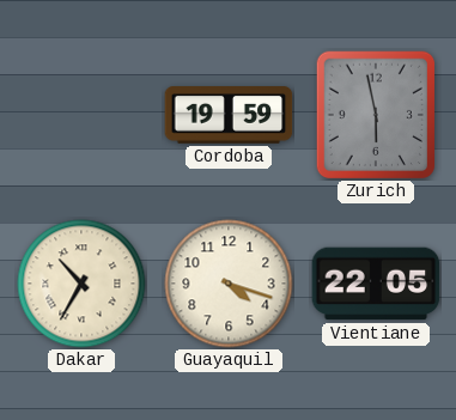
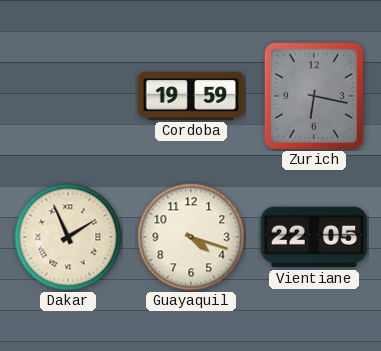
Zurich: 5:58 -> 6:17 (313, 95)
Dakar: 10:35 -> 1:56 (68, 237)
